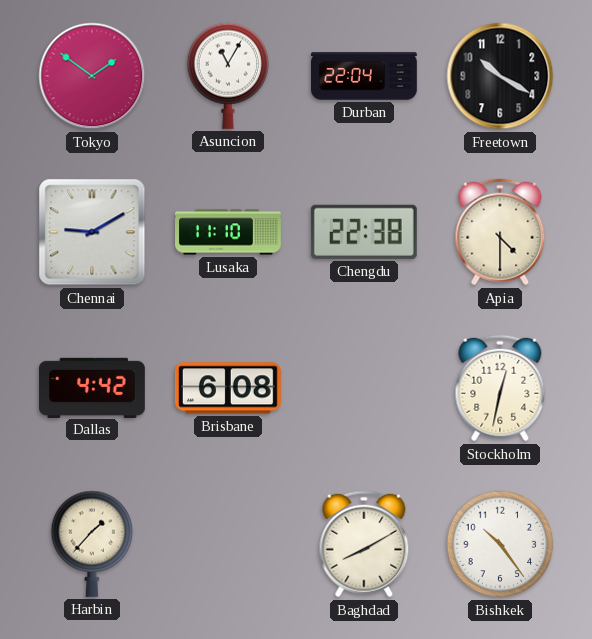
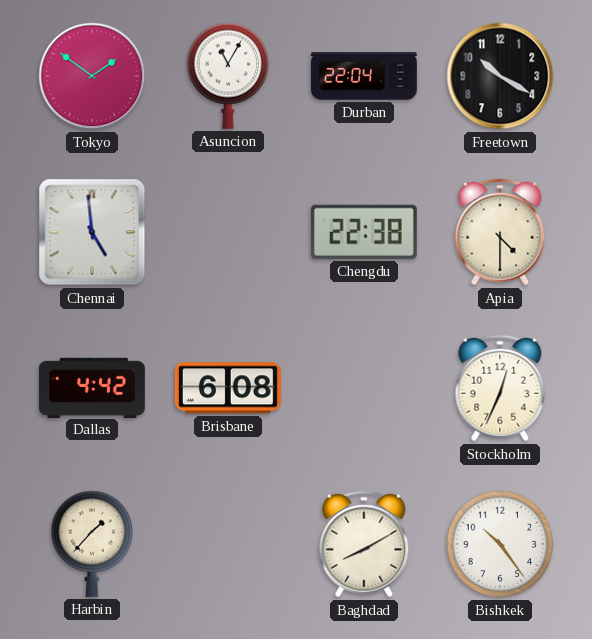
Chennai: 9:10 -> 4:59 (92, 232)
Lusaka: 11:10 -> none (229, 232)
Stockholm: 12:32 -> 12:34 (500, 388)
